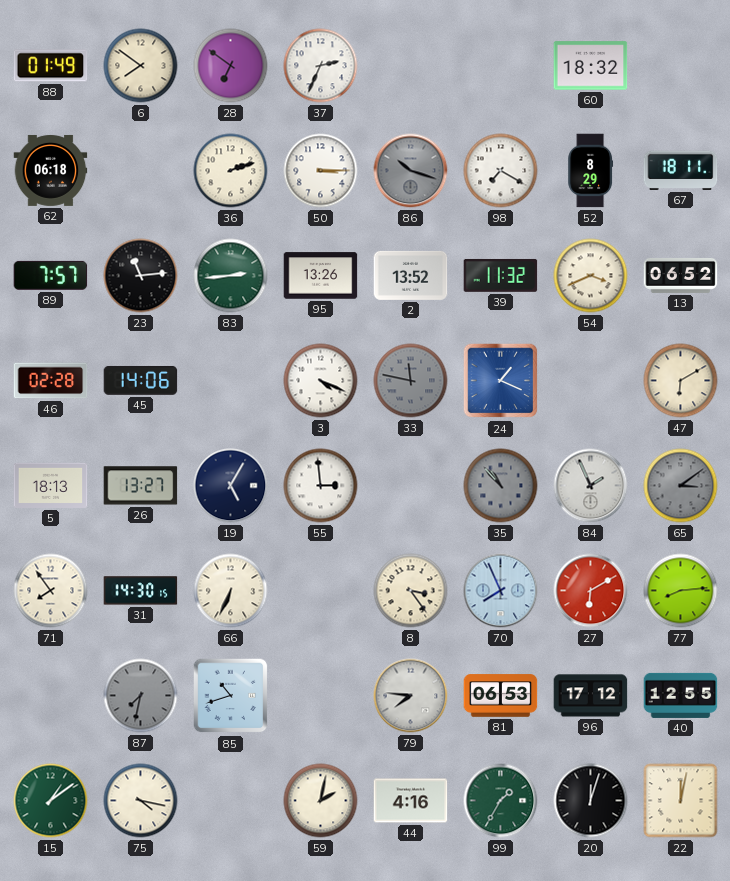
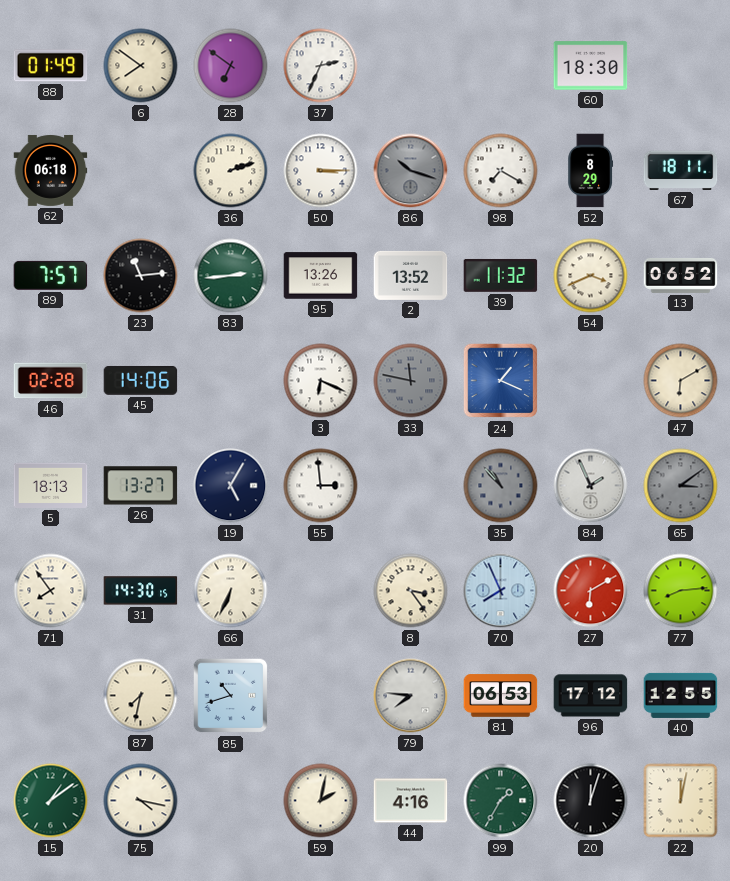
60: 18:32 -> 18:30 (591, 66)
3: 4:19 -> 6:19 (321, 381)
87 dial: grey -> cream (141, 696)
